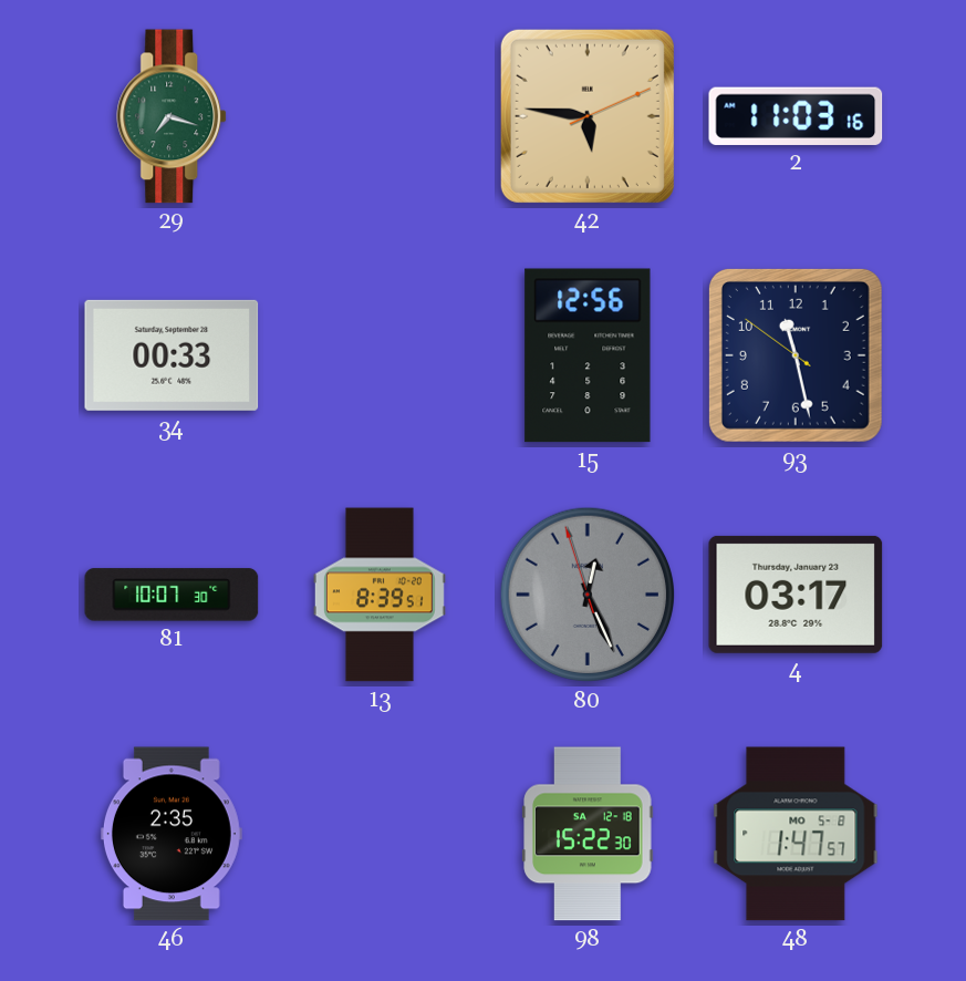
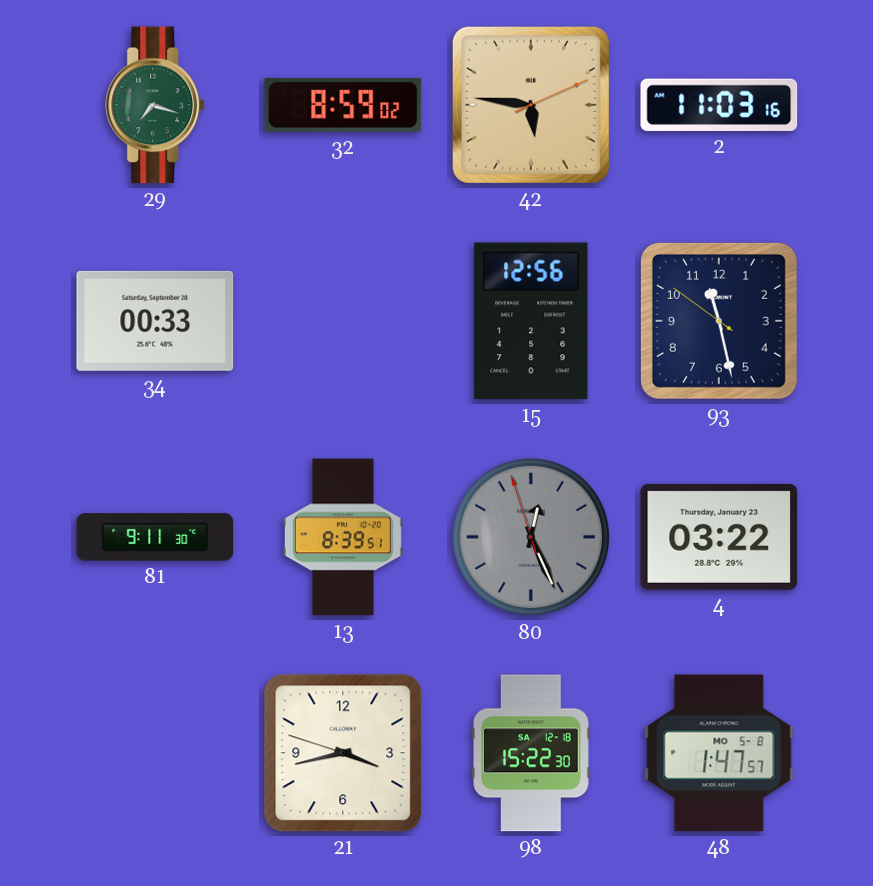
32: none -> 8:59 (343, 105)
81: 10:07 -> 9:11 (155, 537)
4: 03:17 -> 03:22 (719, 537)
46: 2:35 -> none (172, 834)
21: none -> 3:42 (343, 753)
